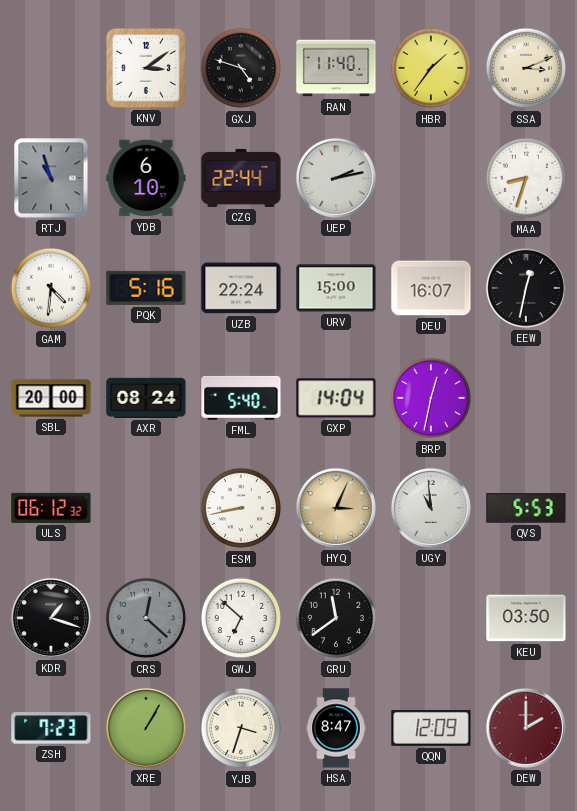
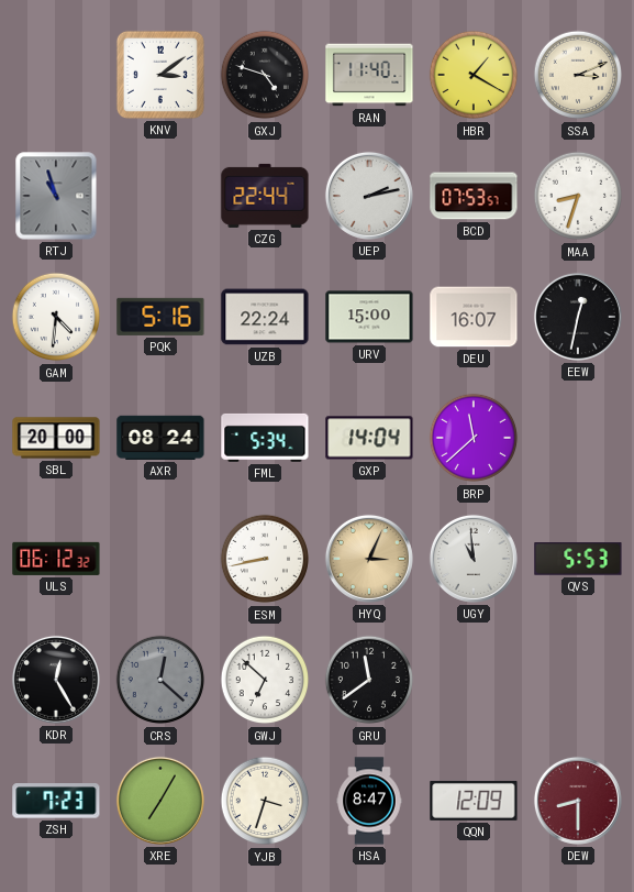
HBR: 1:36 -> 1:20 (474, 75)
YDB: 6:10 -> none (146, 178)
BCD: none -> 07:53 (474, 196)
FML: 5:40 -> 5:34 (265, 438)
BRP: 12:32 -> 11:38 (474, 438)
KDR: 1:18 -> 12:25 (56, 680)
KEU: 03:50 -> none (526, 618)
XRE: 1:05 -> 7:05 (160, 801)
DEW: 2:00 -> 8:30 (578, 801)
